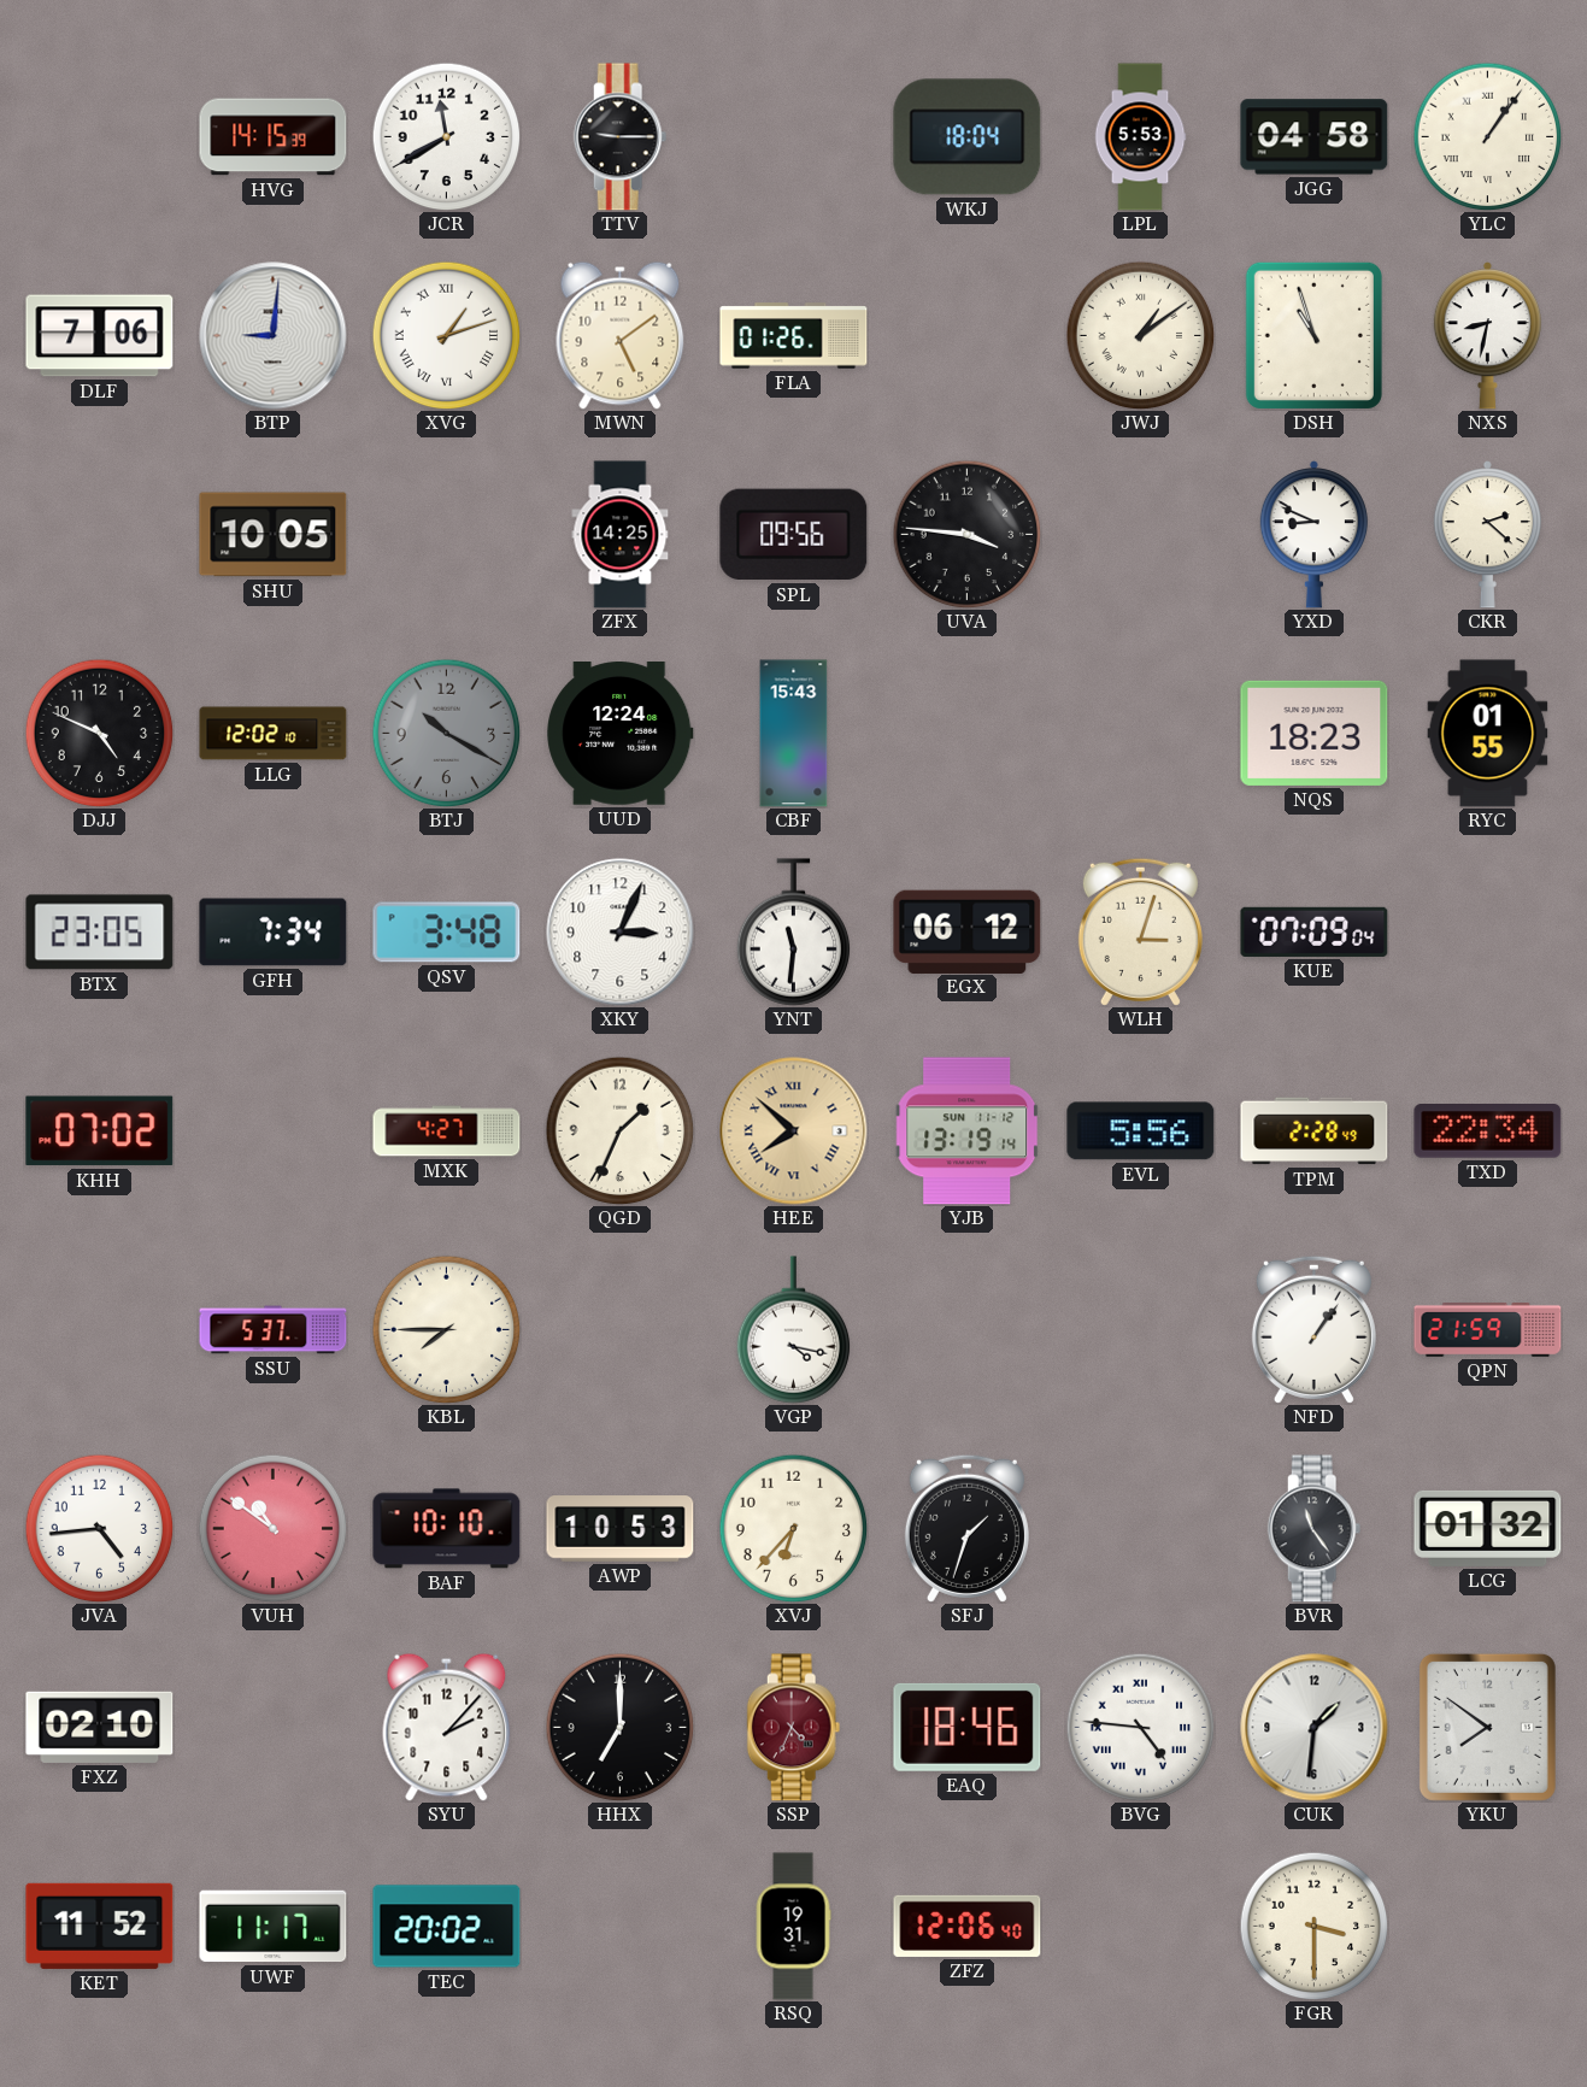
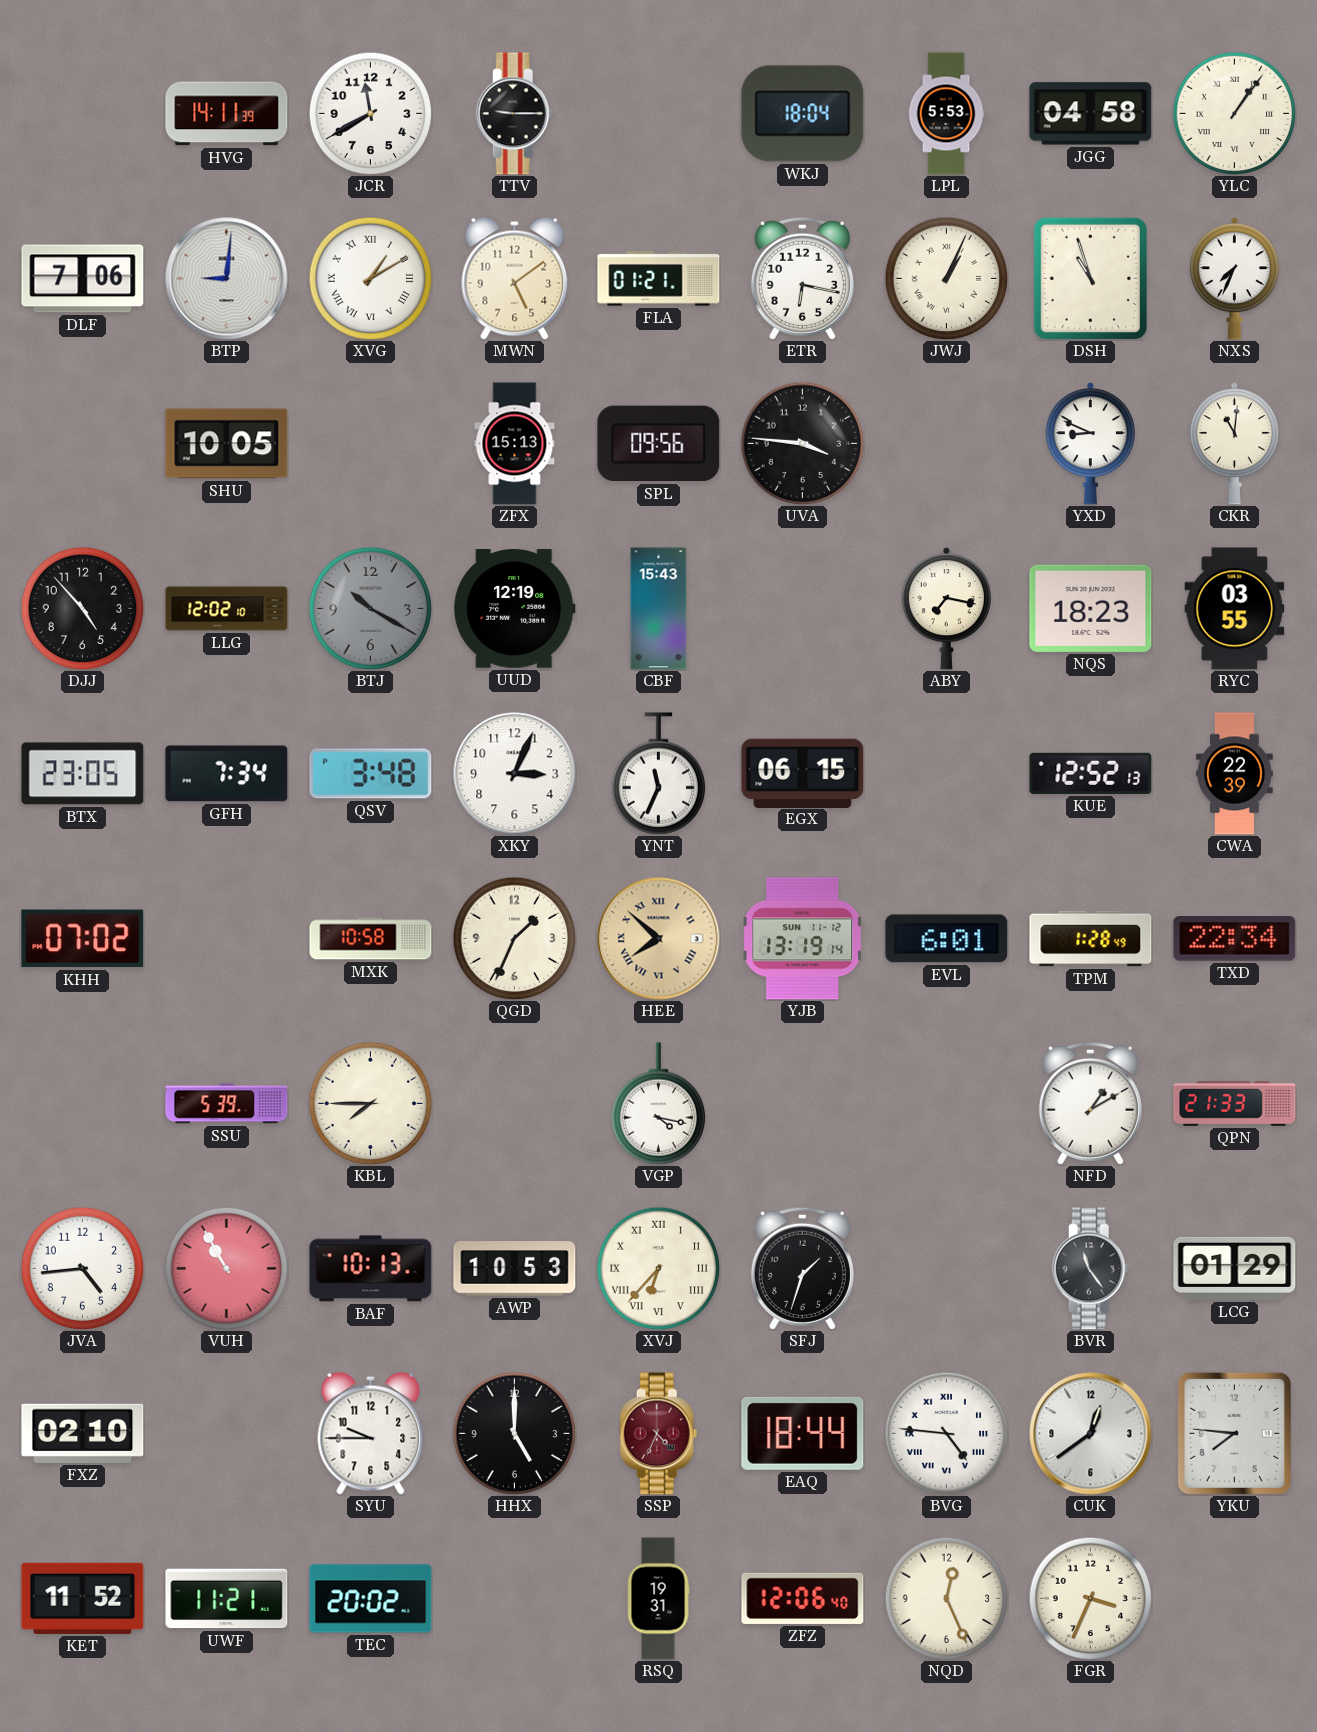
HVG: 14:15 -> 14:11 (227, 114)
XVG: 1:12 -> 1:10 (370, 278)
FLA: 01:26 -> 01:21 (659, 279)
ETR: none -> 6:17 (802, 278)
JWJ: 1:09 -> 1:04 (946, 278)
NXS: 8:32 -> 7:34 (1234, 279)
ZFX: 14:25 -> 15:13 (515, 444)
CKR: 2:22 -> 11:01 (1234, 444)
DJJ: 4:49 -> 4:53 (82, 608)
UUD: 12:24 -> 12:19 (515, 609)
ABY: none -> 7:17 (946, 609)
RYC: 01:55 -> 03:55 (1235, 609)
YNT: 11:31 -> 11:34 (659, 774)
EGX: 06:12 -> 06:15 (803, 773)
WLH: 3:03 -> none (1140, 931)
KUE: 07:09 -> 12:52 (1091, 773)
CWA: none -> 22:39 (1235, 774)
MXK: 4:27 -> 10:58 (371, 939)
EVL: 5:56 -> 6:01 (947, 939)
TPM: 2:28 -> 1:28 (1091, 939)
SSU: 5:37 -> 5:39 (227, 1104)
NFD: 1:06 -> 1:10 (1090, 1103)
QPN: 21:59 -> 21:33 (1235, 1104)
VUH: 10:51 -> 10:55 (226, 1268)
BAF: 10:10 -> 10:13 (371, 1269)
XVJ numerals: Arabic -> Roman (658, 1268)
LCG: 01:32 -> 01:29 (1235, 1268)
SYU: 2:07 -> 9:45 (371, 1433)
HHX: 7:00 -> 5:00 (514, 1433)
EAQ: 18:46 -> 18:44 (803, 1433)
CUK: 1:31 -> 12:39 (1091, 1434)
YKU: 7:51 -> 7:46 (1234, 1433)
UWF: 11:17 -> 11:21 (227, 1599)
NQD: none -> 12:26 (946, 1598)
FGR: 3:30 -> 3:34 (1090, 1598)
